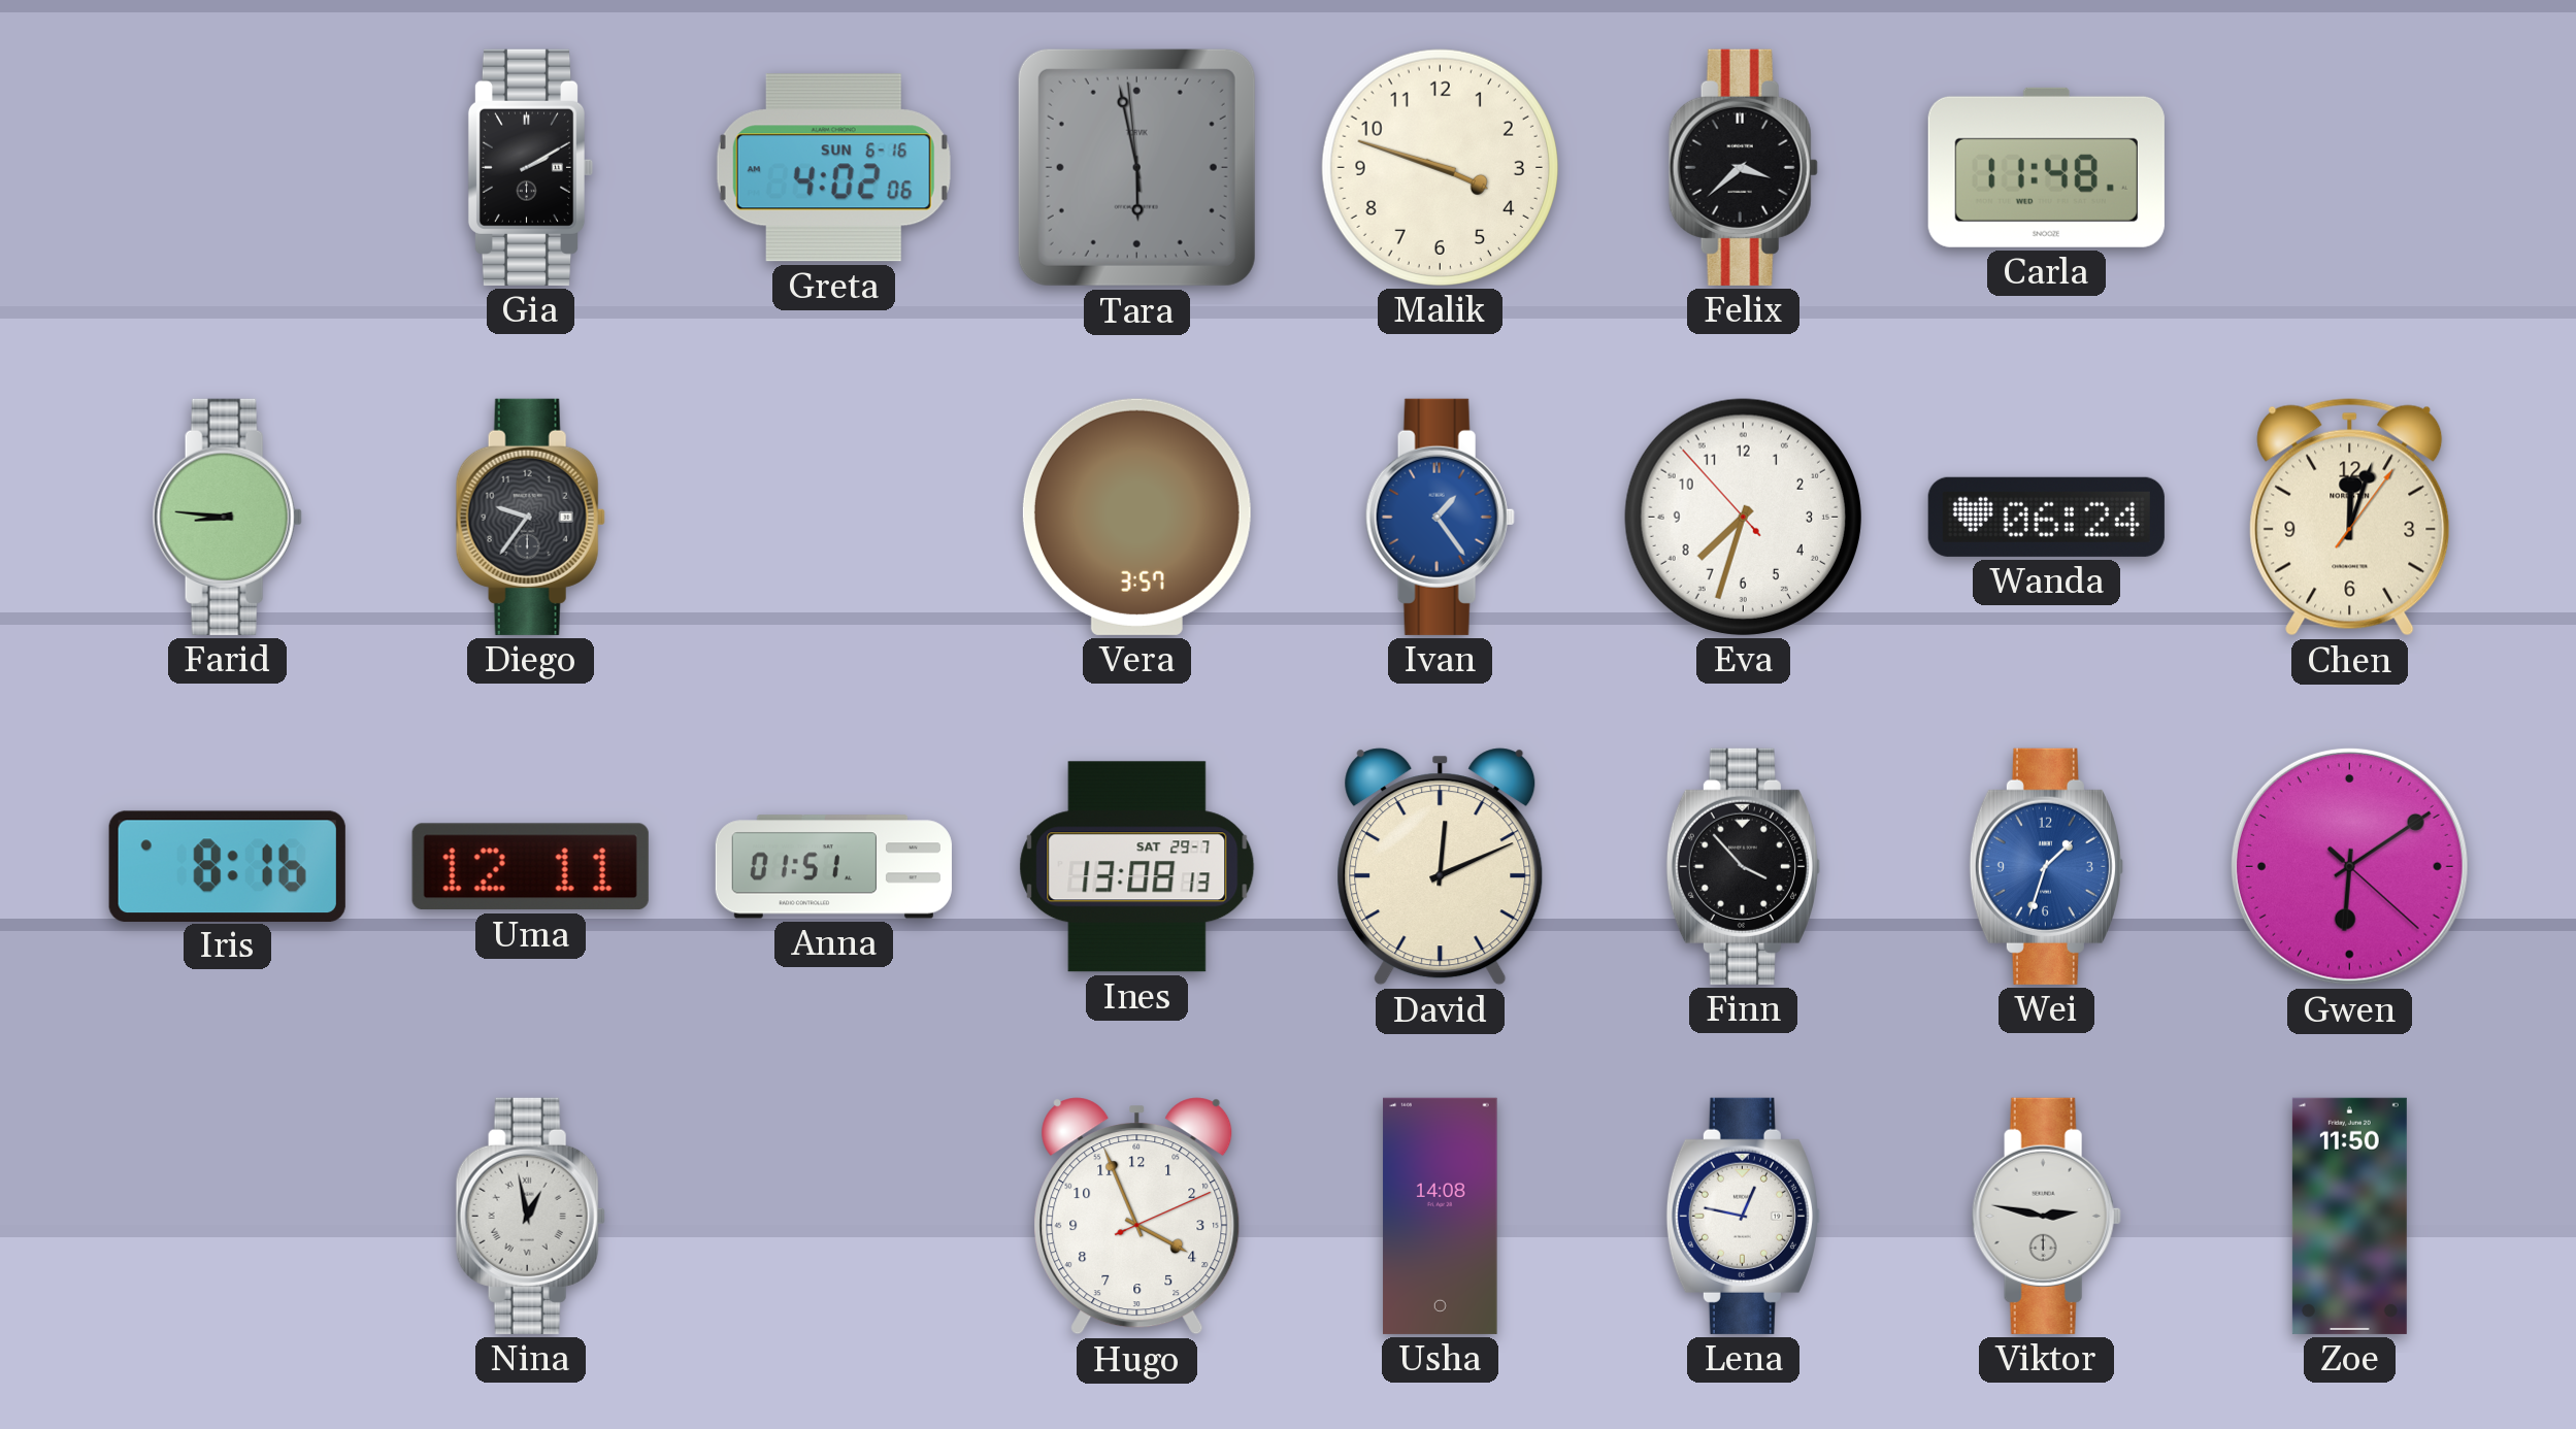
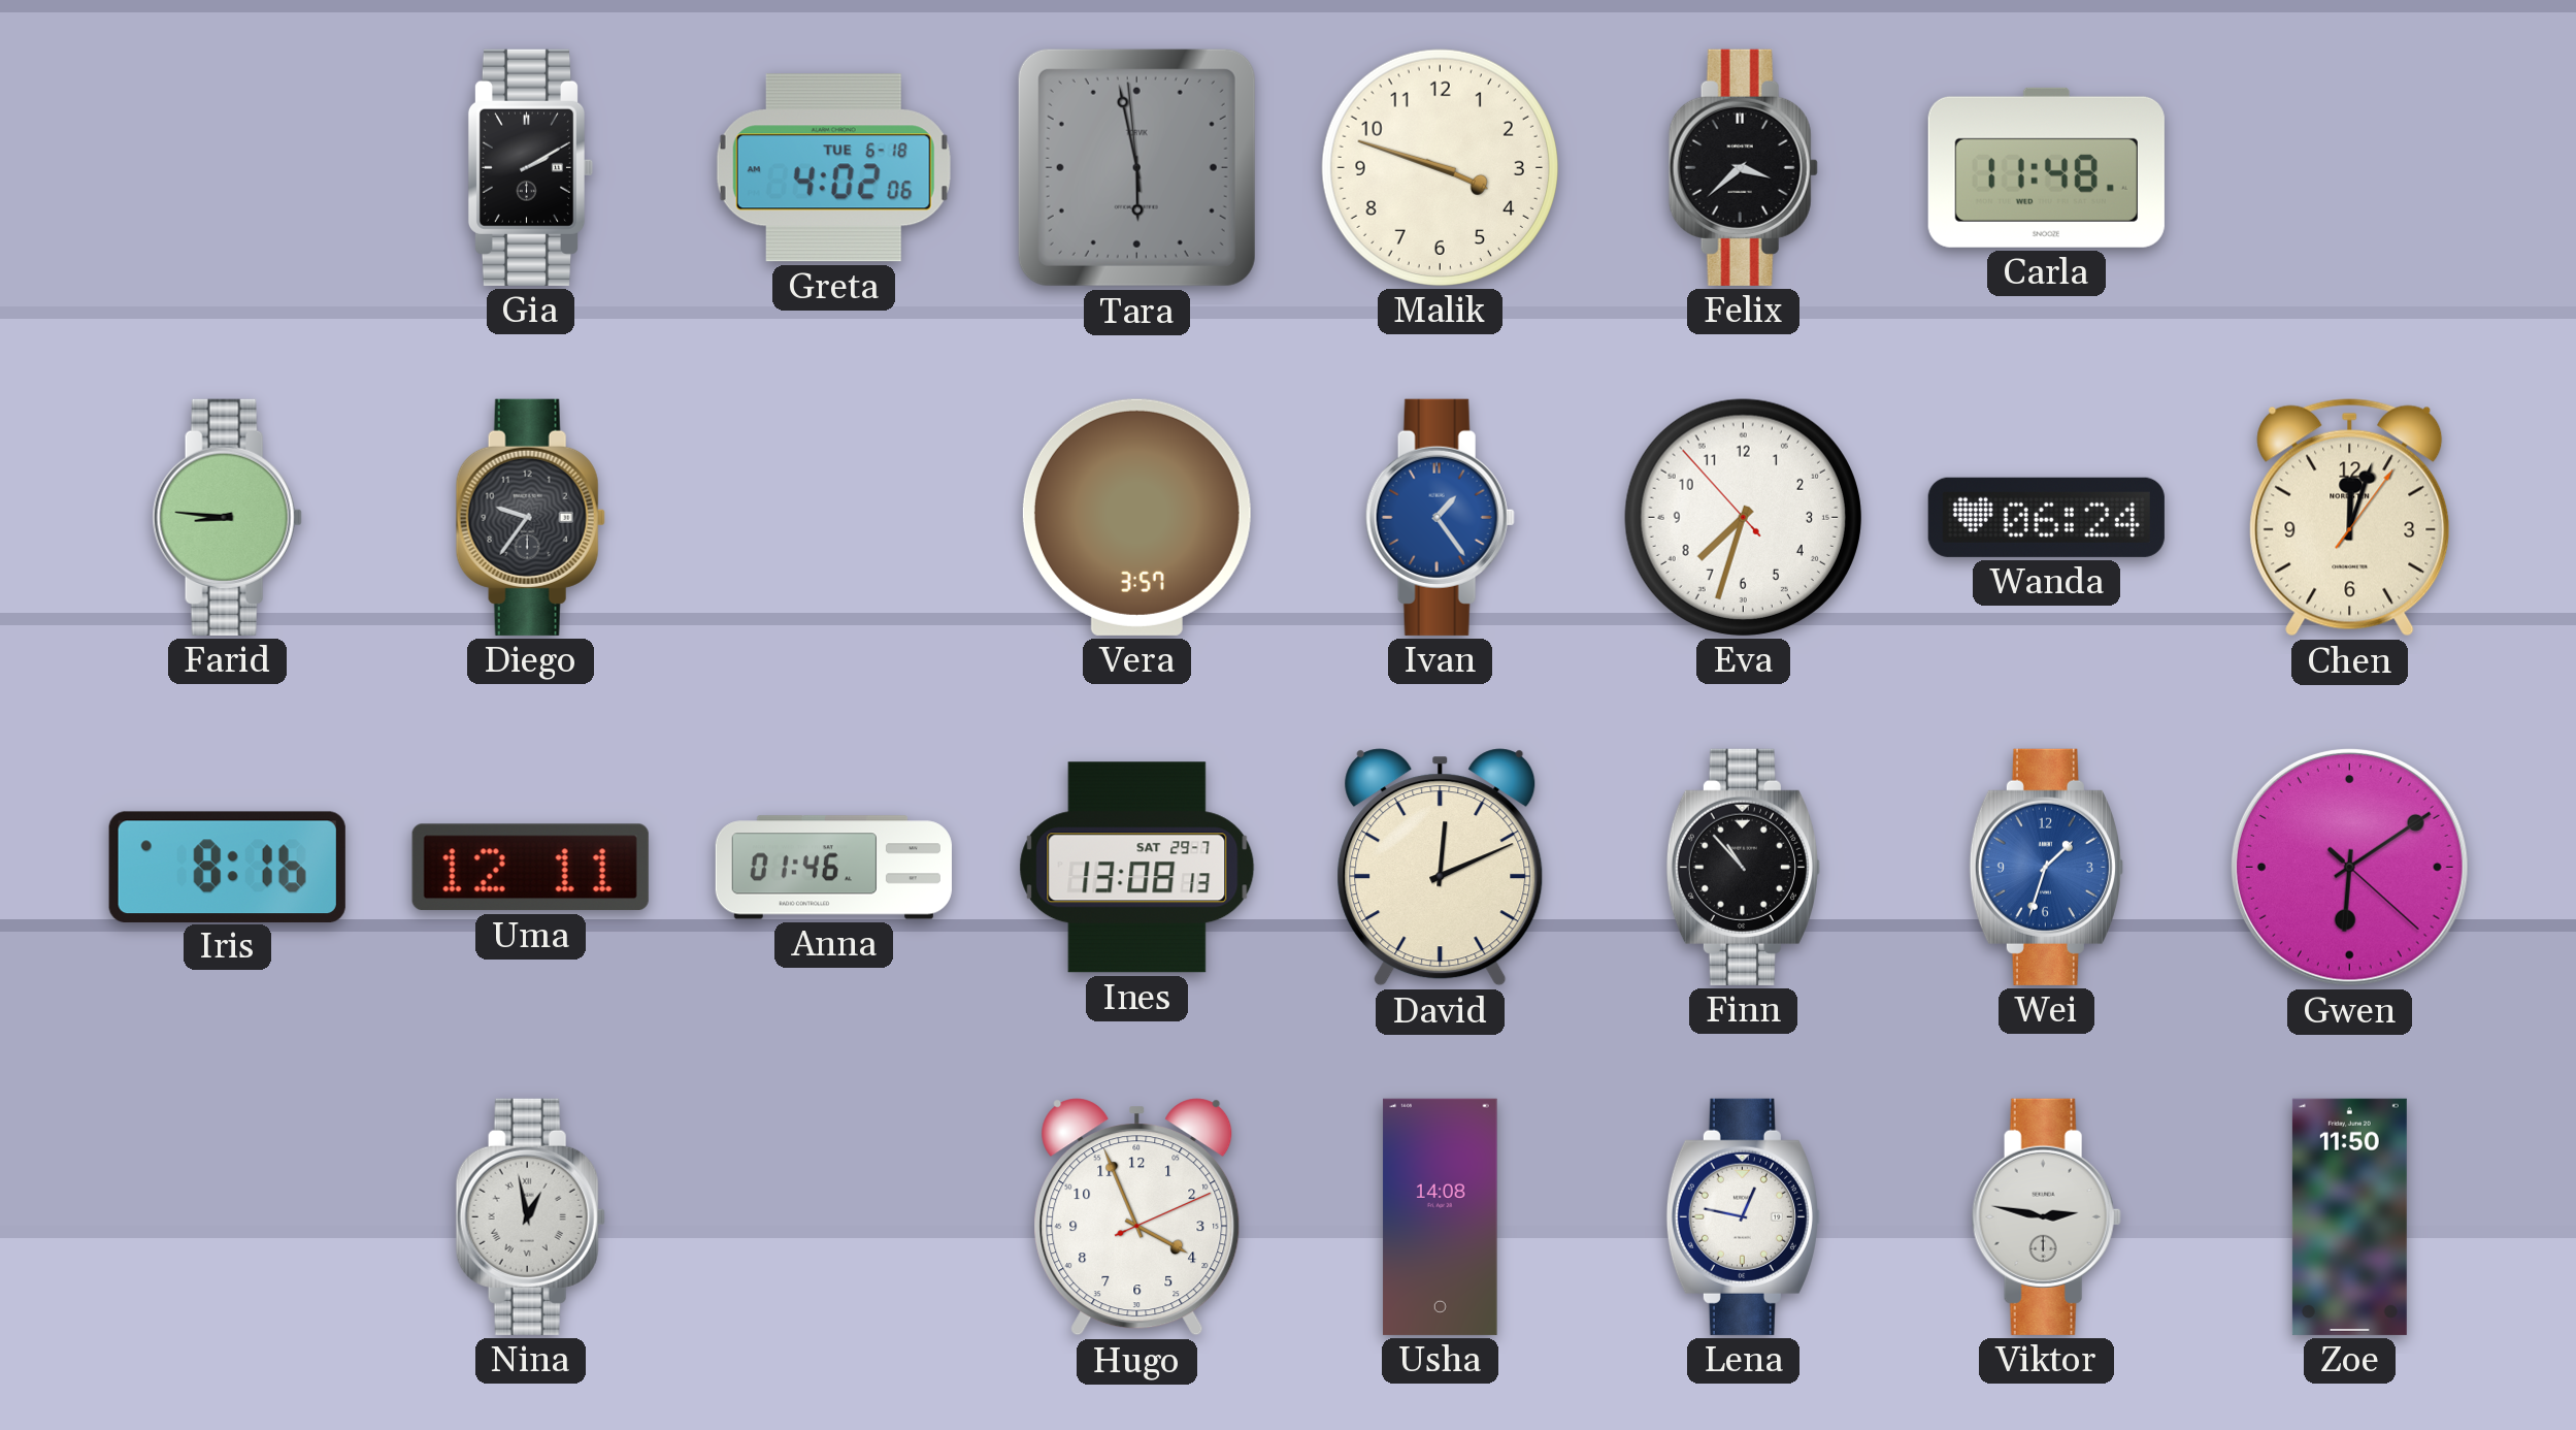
Greta date: SUN 6-16 -> TUE 6-18 (833, 168)
Anna: 01:51 -> 01:46 (833, 868)
Finn: 3:53 -> 10:53 (1743, 867)
